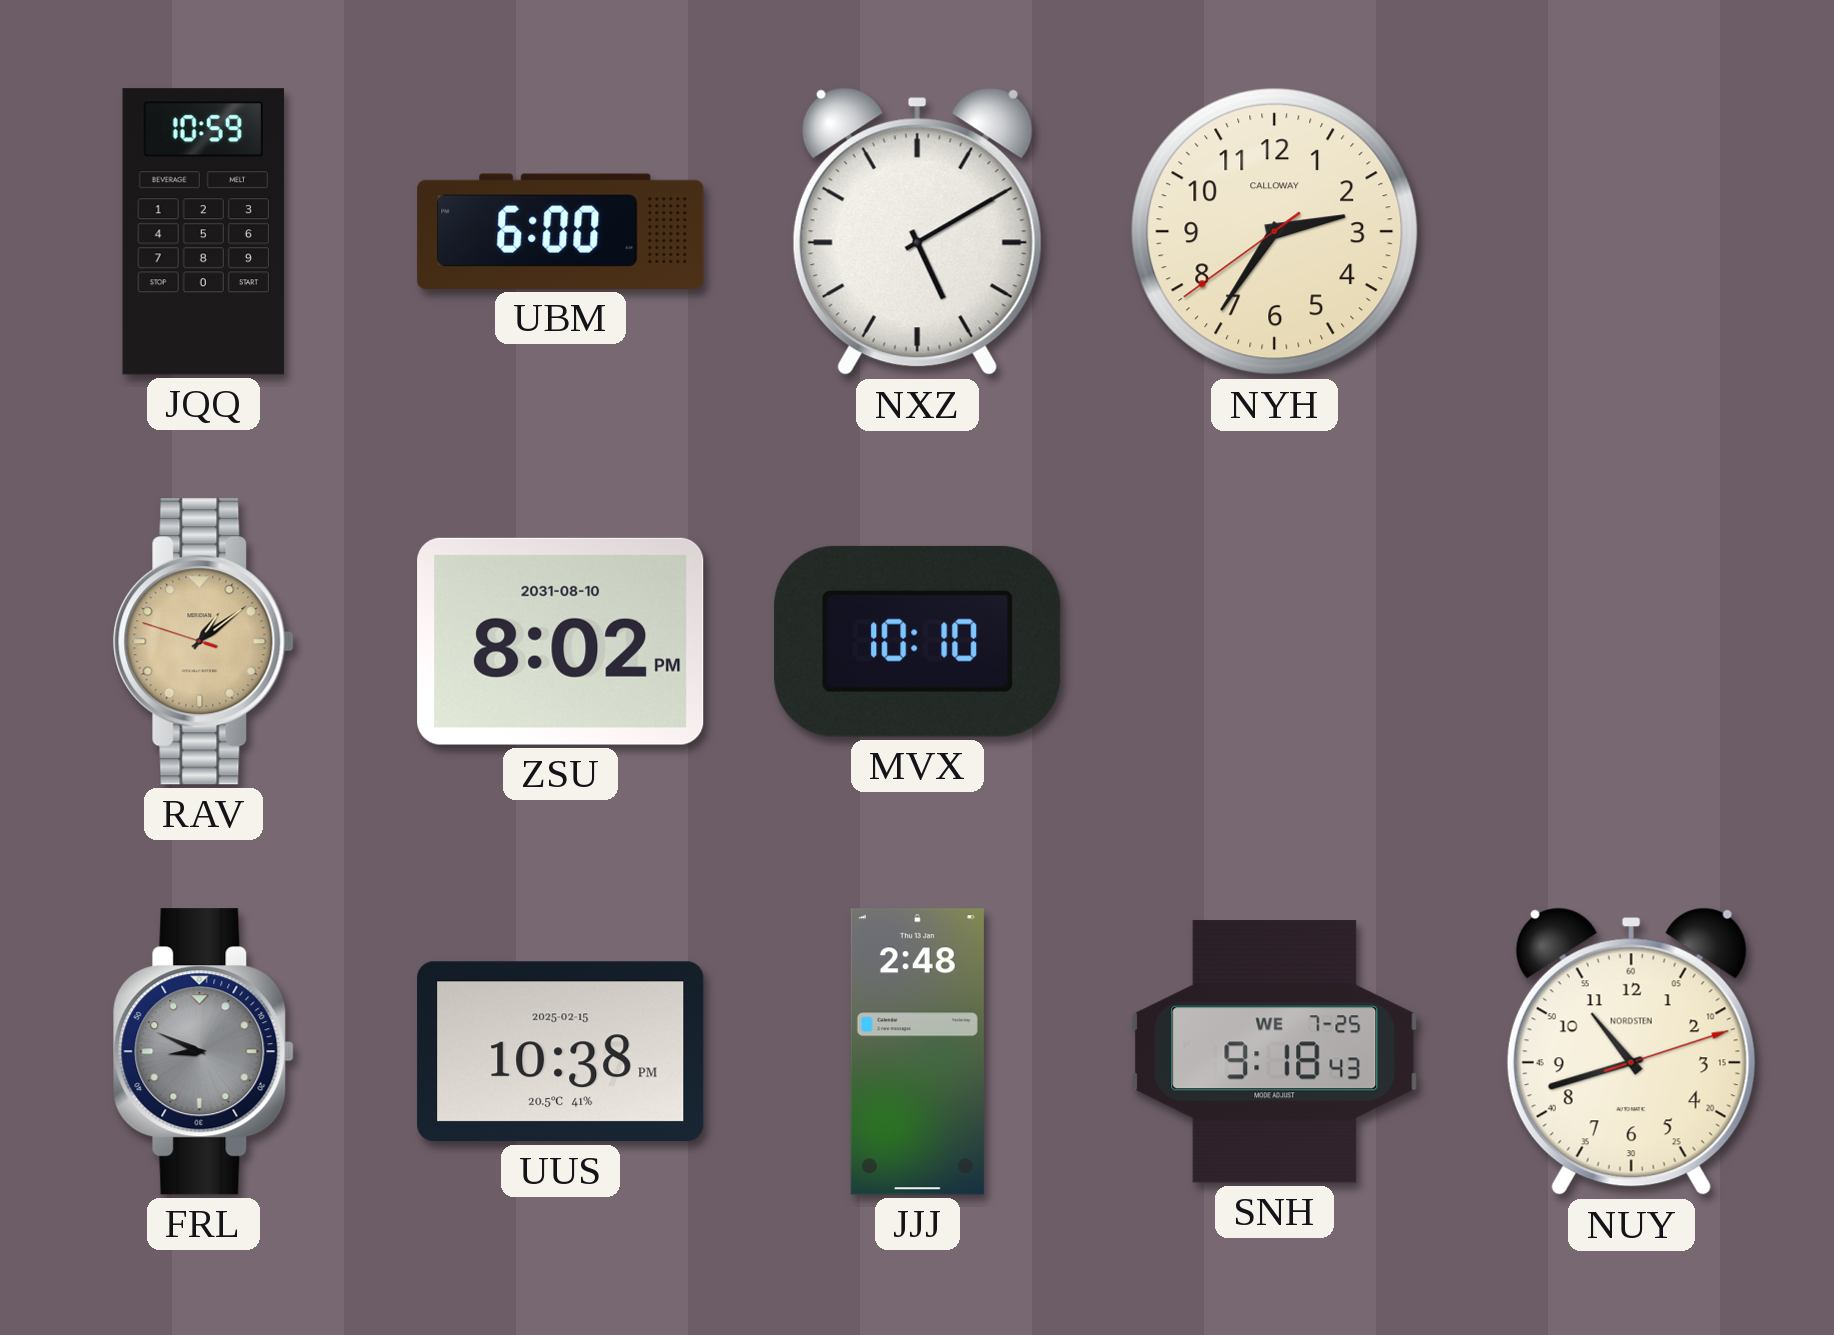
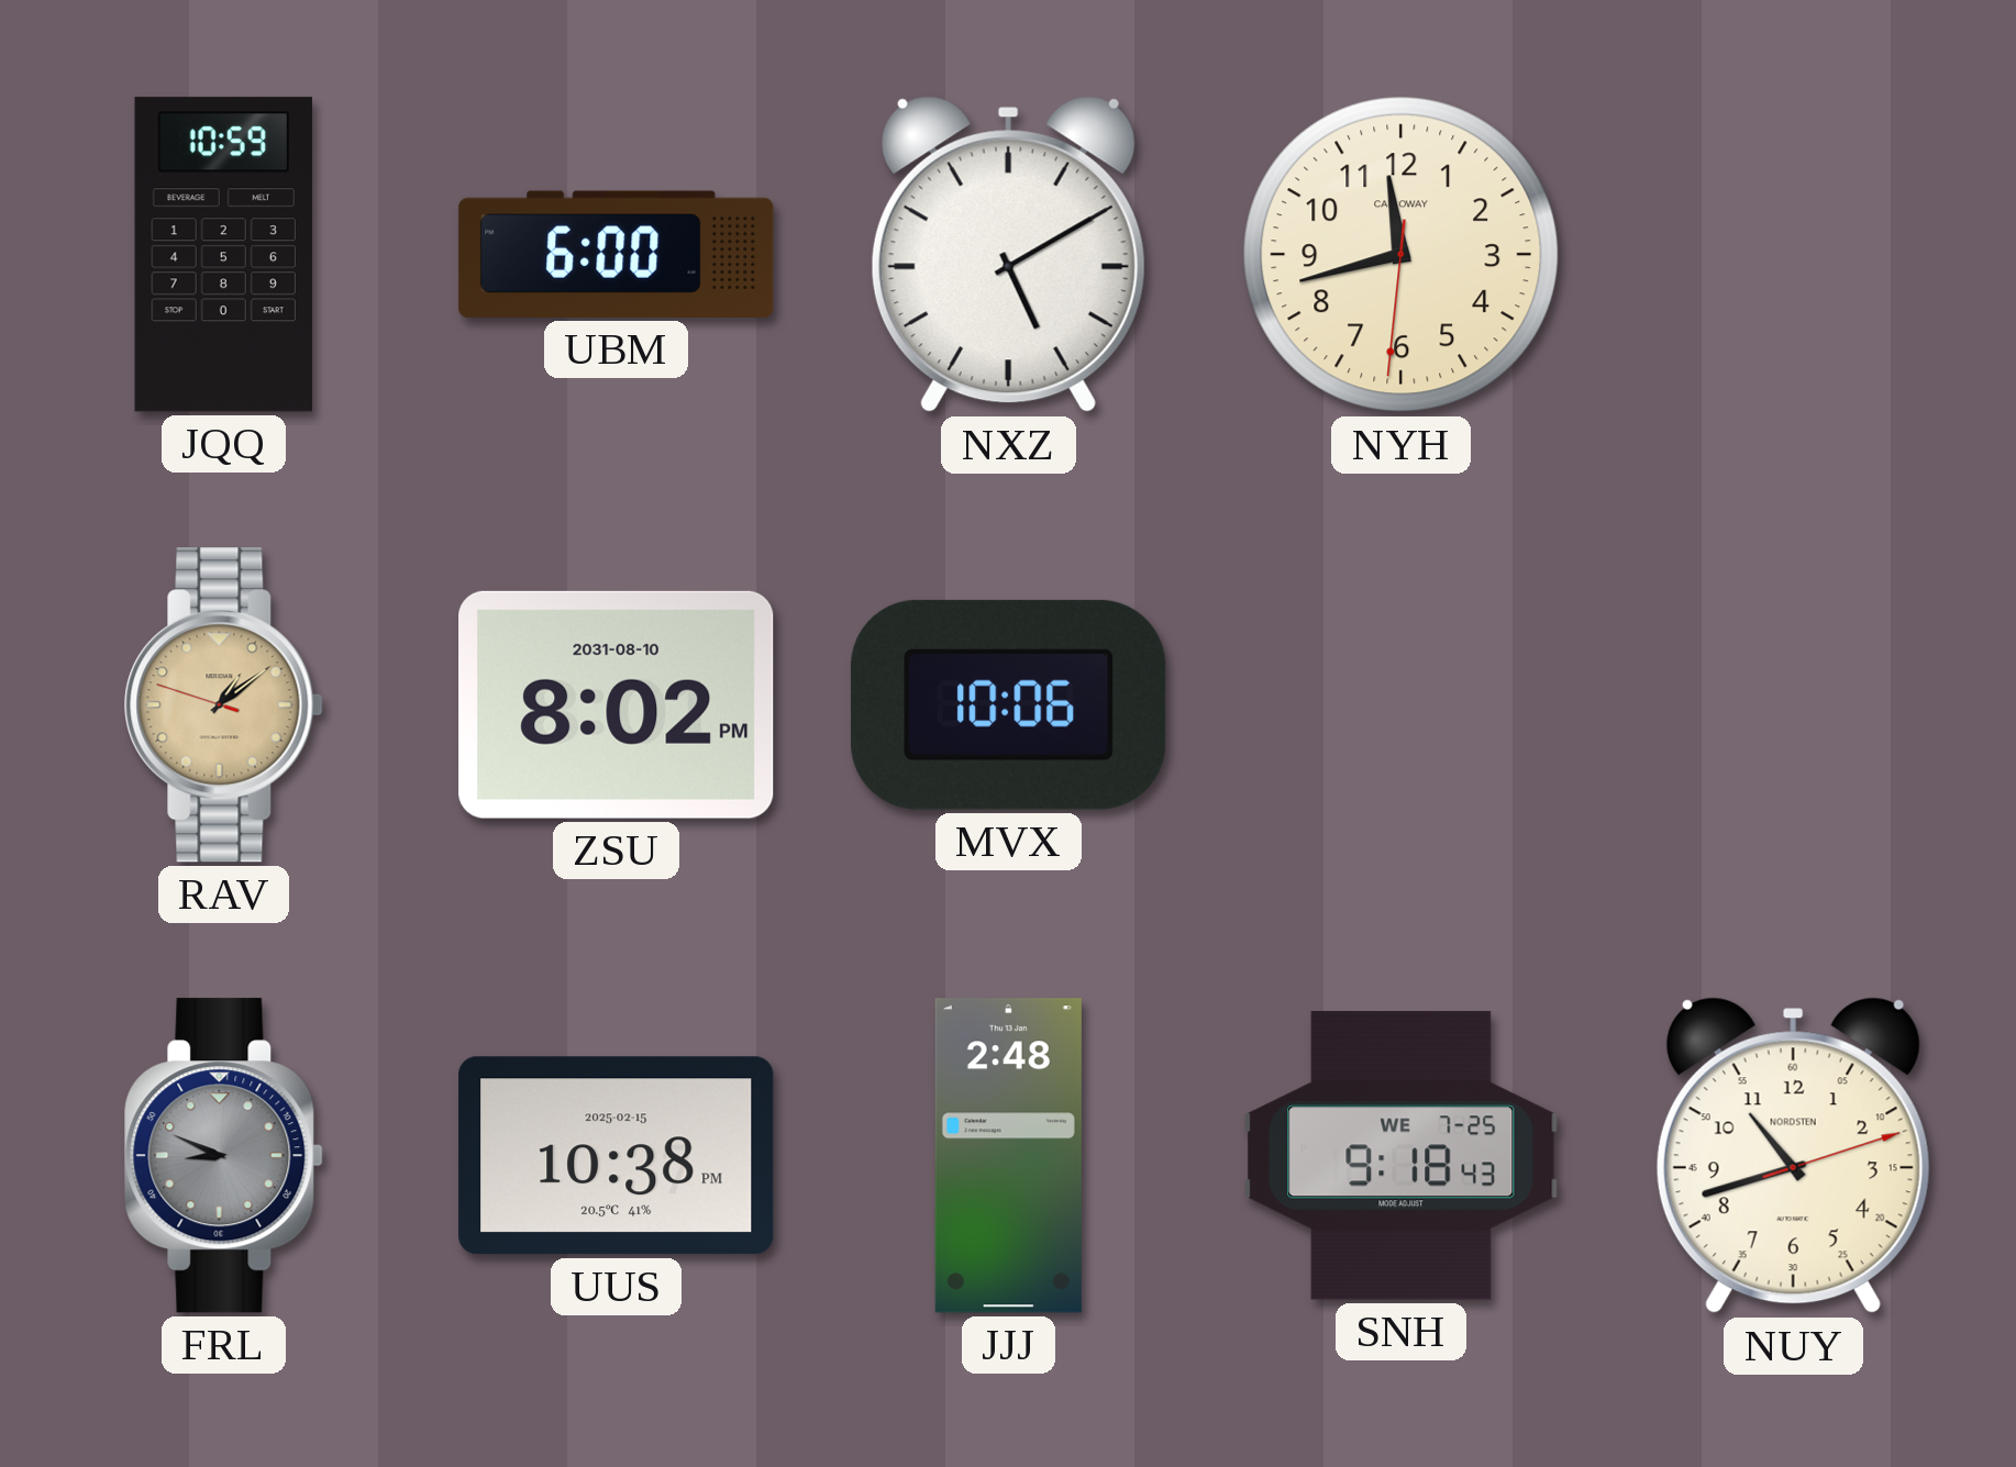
NYH: 2:35 -> 11:42 (1402, 255)
MVX: 10:10 -> 10:06 (1009, 704)
